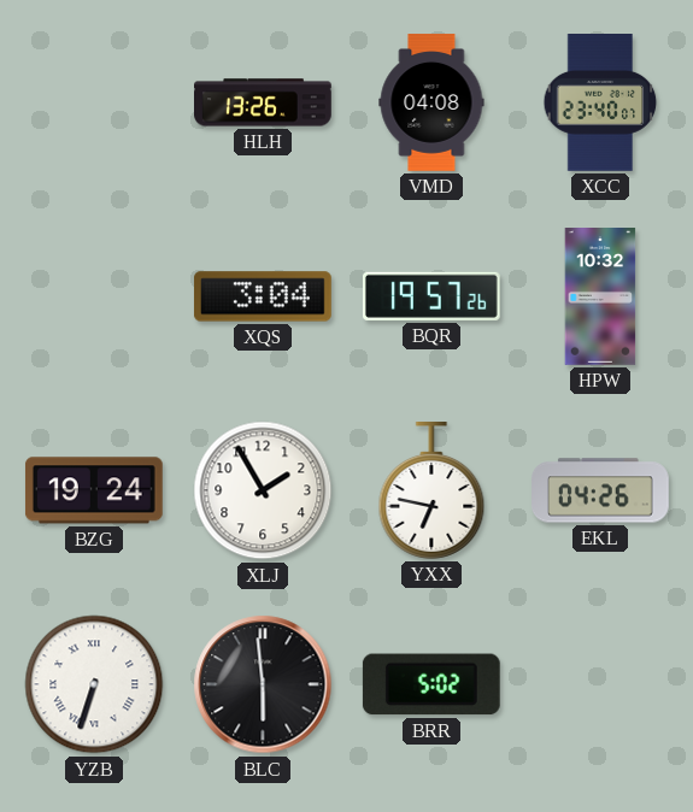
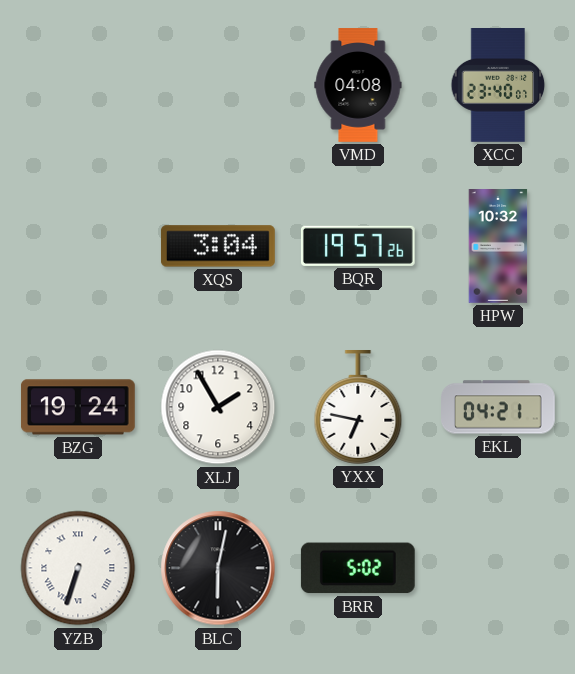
HLH: 13:26 -> none (264, 102)
EKL: 04:26 -> 04:21 (499, 407)
BLC: 5:59 -> 6:02 (218, 568)
